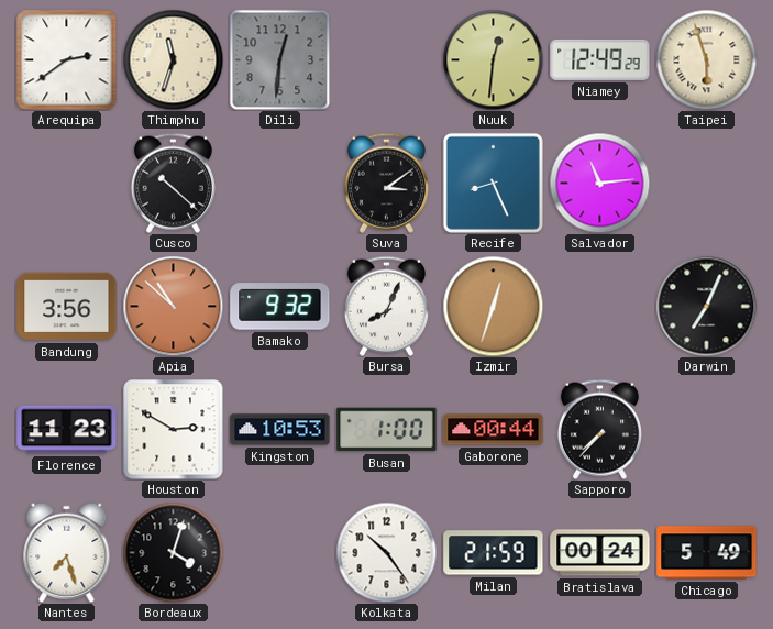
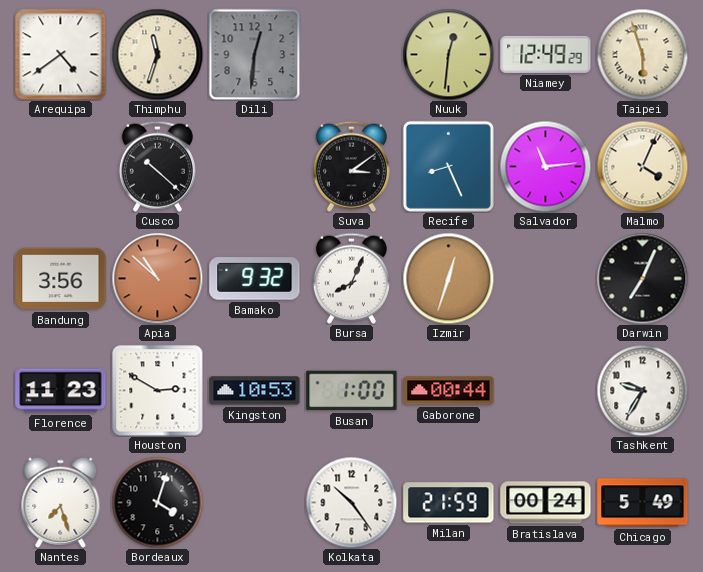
Arequipa: 2:39 -> 4:39 (61, 55)
Malmo: none -> 4:04 (642, 166)
Sapporo: 7:37 -> none (599, 429)
Tashkent: none -> 9:35 (642, 390)
